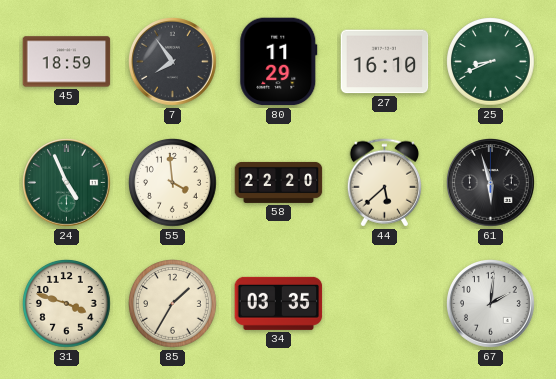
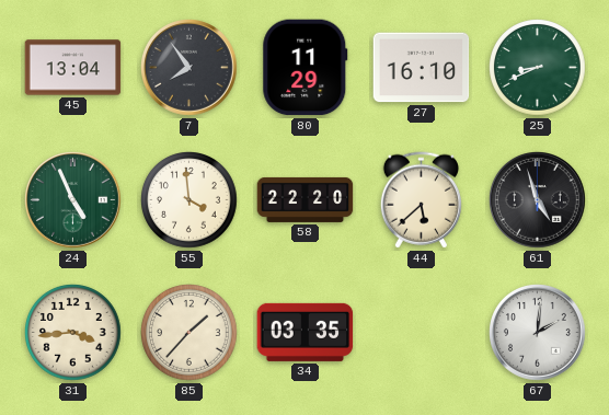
45: 18:59 -> 13:04 (73, 68)
61: 5:57 -> 4:57 (538, 200)
31: 3:48 -> 3:44 (73, 333)
85: 1:35 -> 1:37 (189, 333)
